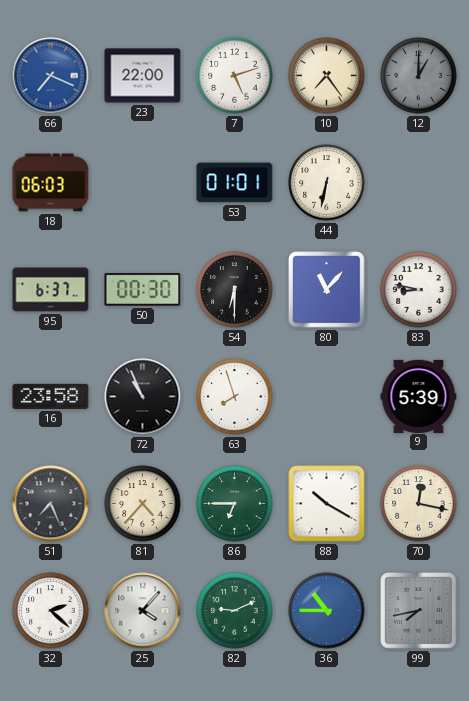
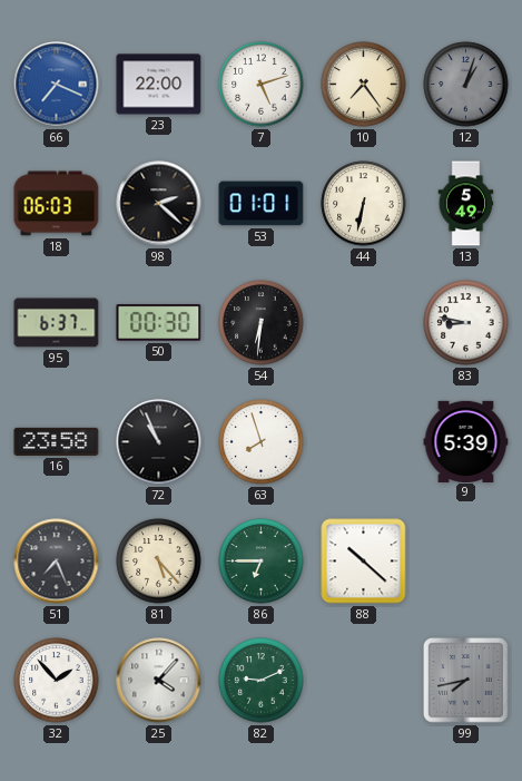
12: 1:00 -> 1:03 (466, 85)
98: none -> 2:22 (159, 204)
13: none -> 5:49 (466, 204)
54: 6:30 -> 6:31 (262, 323)
80: 11:07 -> none (327, 290)
81: 4:37 -> 5:23 (159, 562)
88: 10:20 -> 10:22 (364, 562)
70: 12:17 -> none (419, 504)
32: 2:22 -> 1:53 (57, 681)
36: 10:45 -> none (327, 611)
